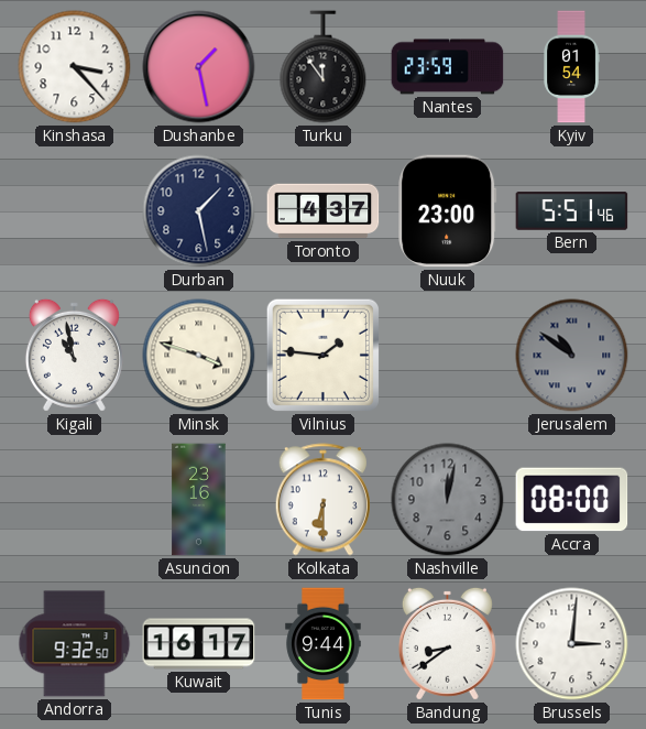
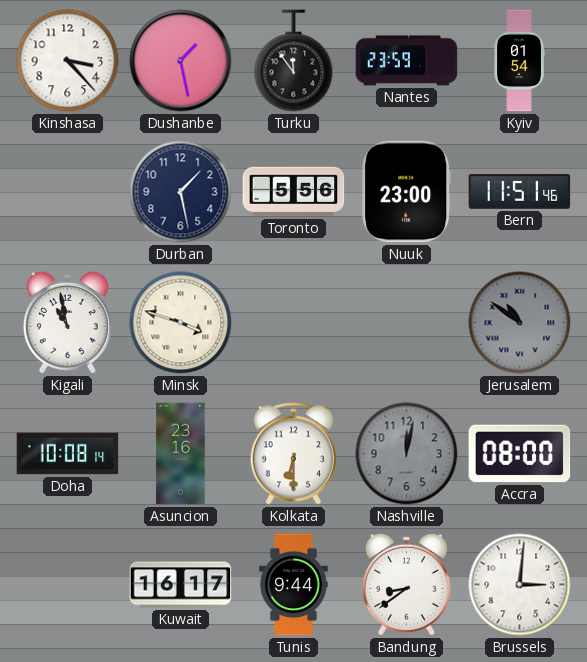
Toronto: 4:37 -> 5:56 (294, 192)
Bern: 5:51 -> 11:51 (520, 192)
Vilnius: 1:46 -> none (322, 355)
Doha: none -> 10:08 (68, 454)
Andorra: 9:32 -> none (75, 644)
